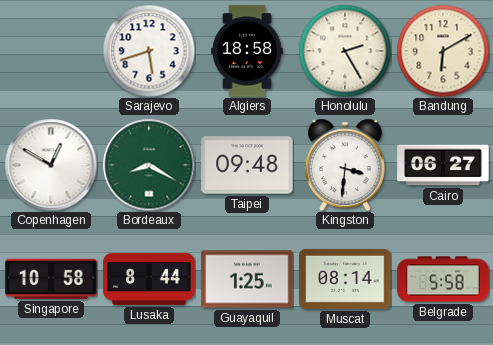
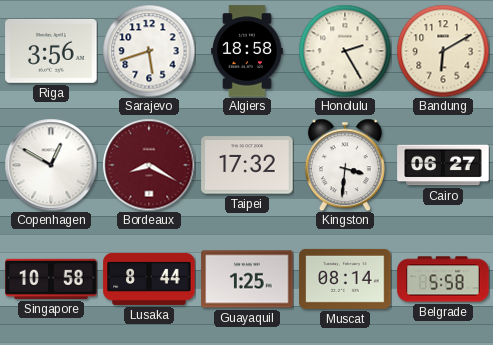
Riga: none -> 3:56 (51, 51)
Bordeaux dial: green -> burgundy (149, 165)
Taipei: 09:48 -> 17:32 (247, 165)
